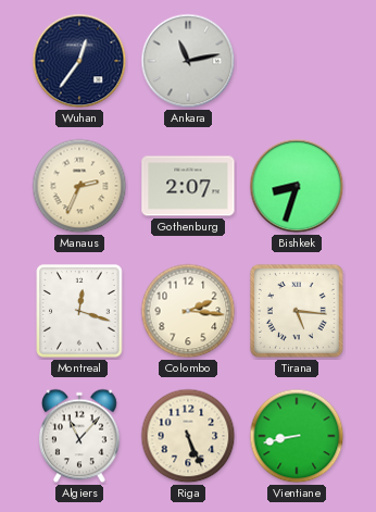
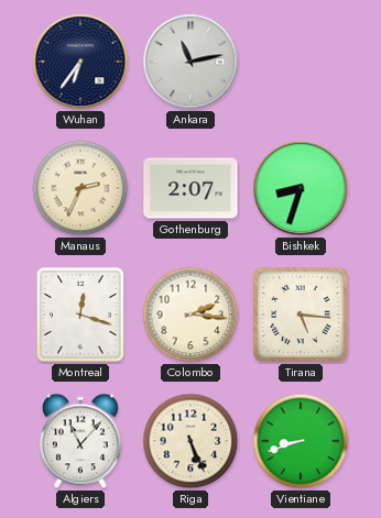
Wuhan: 12:36 -> 6:36 (80, 62)
Vientiane: 8:43 -> 8:42 (301, 441)
